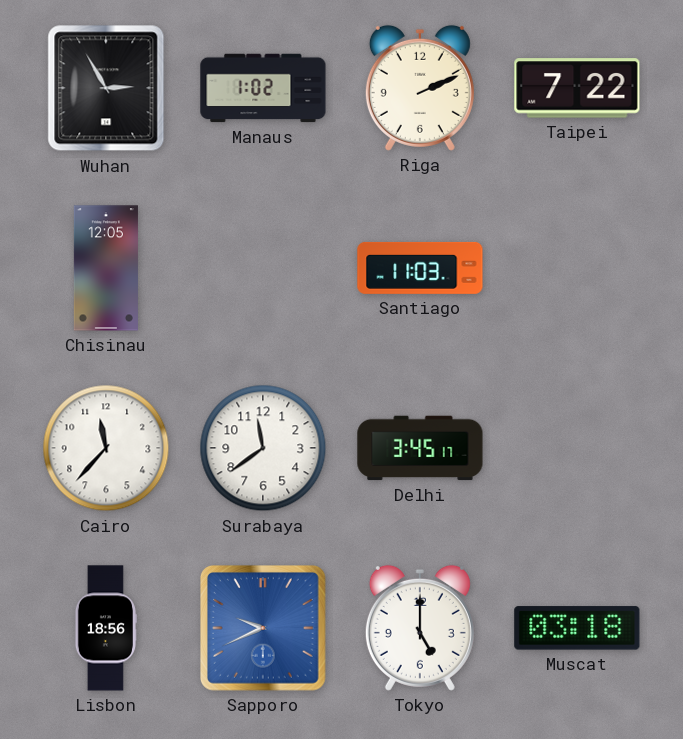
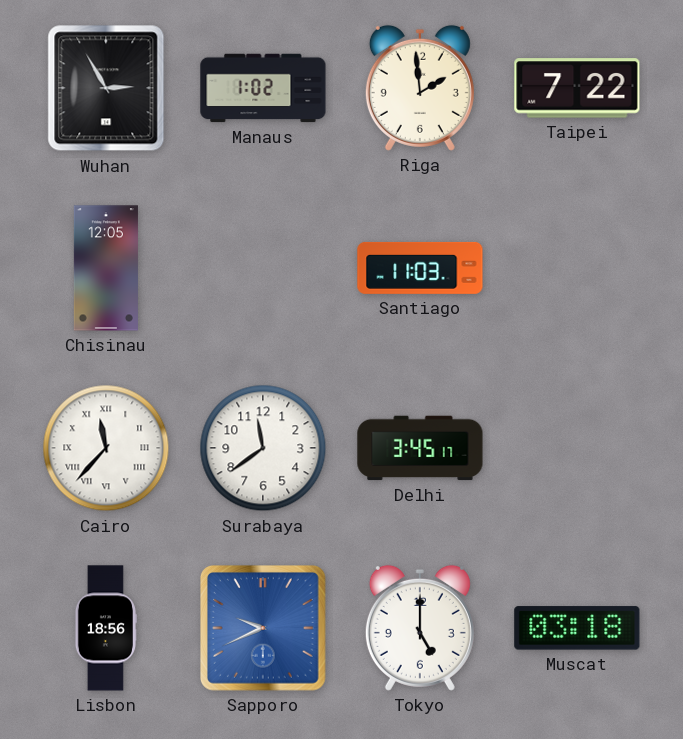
Riga: 2:11 -> 1:59 (420, 88)
Cairo numerals: Arabic -> Roman (106, 448)
